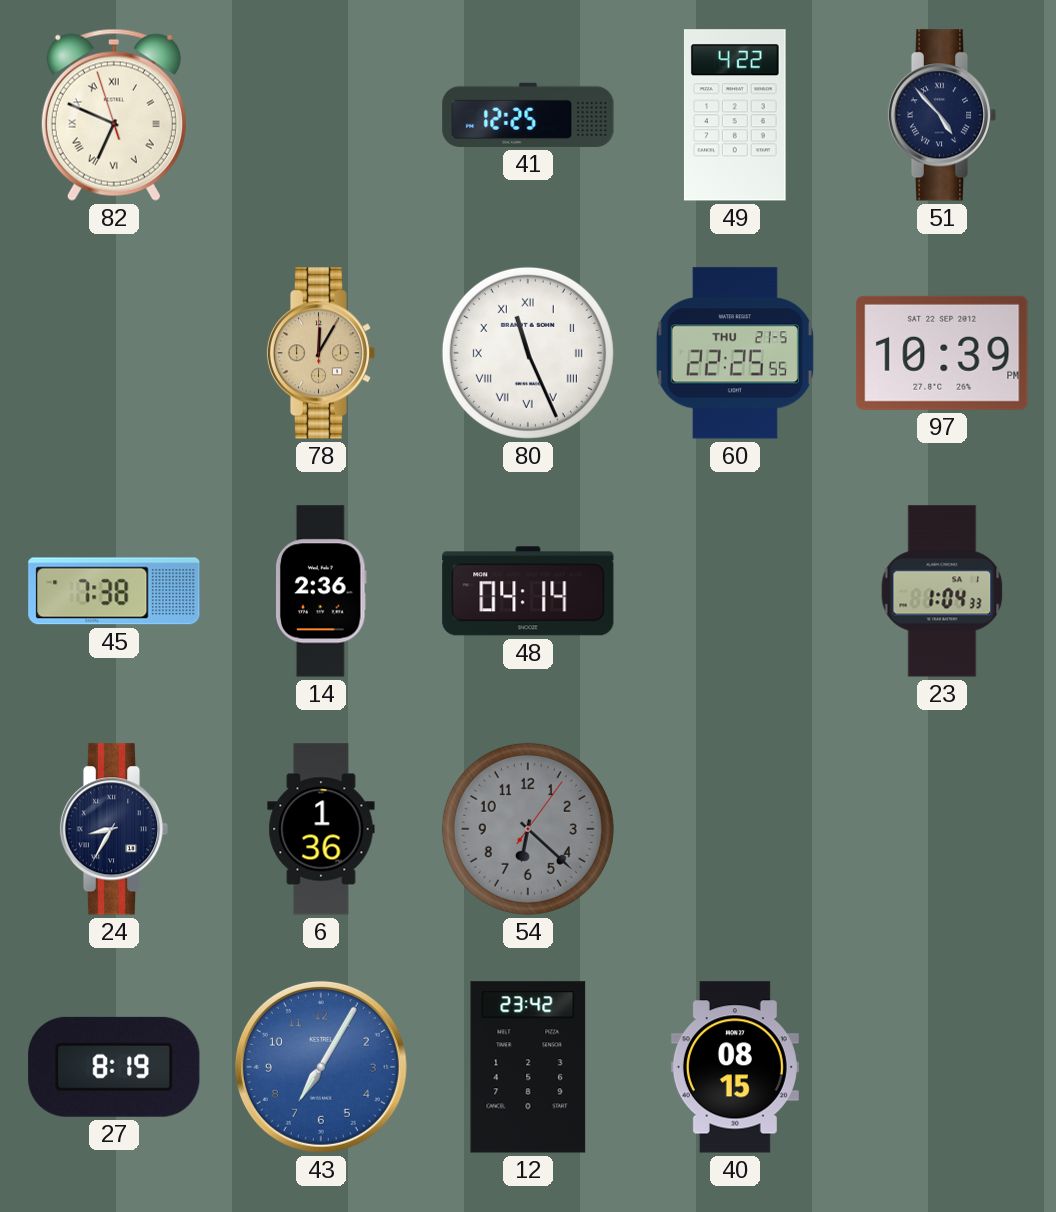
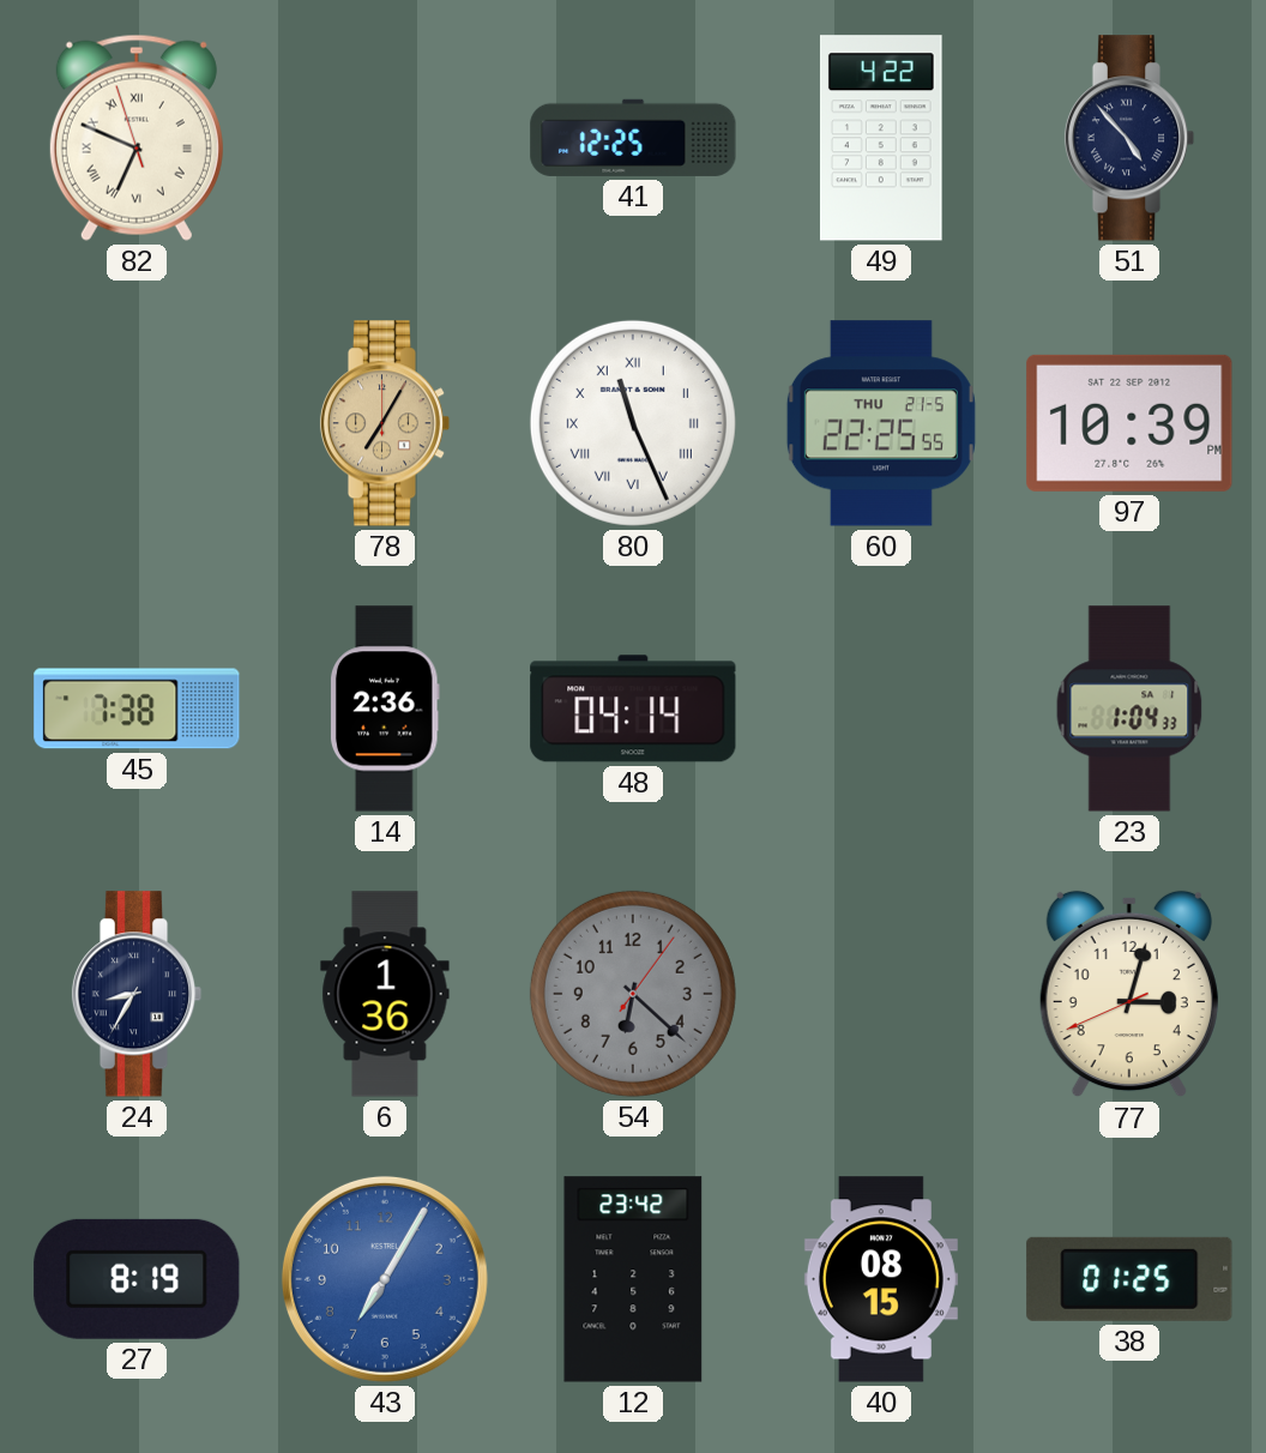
78: 12:05 -> 7:05 (385, 423)
77: none -> 3:02 (1129, 994)
38: none -> 01:25 (1129, 1279)
